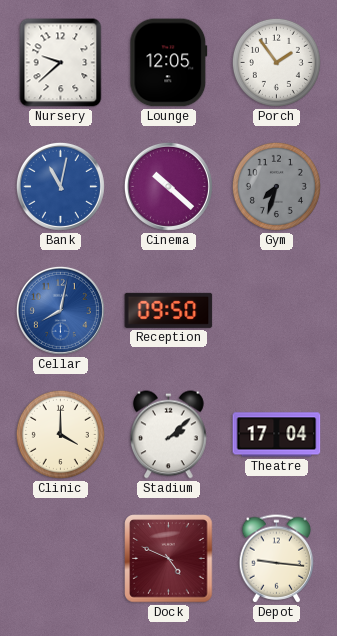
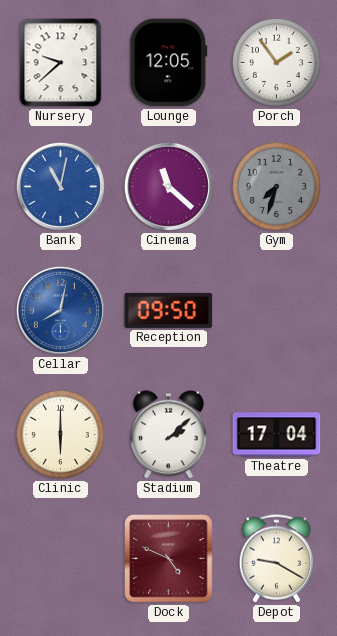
Cinema: 10:22 -> 11:22 (168, 186)
Clinic: 4:00 -> 6:00 (60, 434)
Depot: 9:16 -> 9:20 (277, 559)
